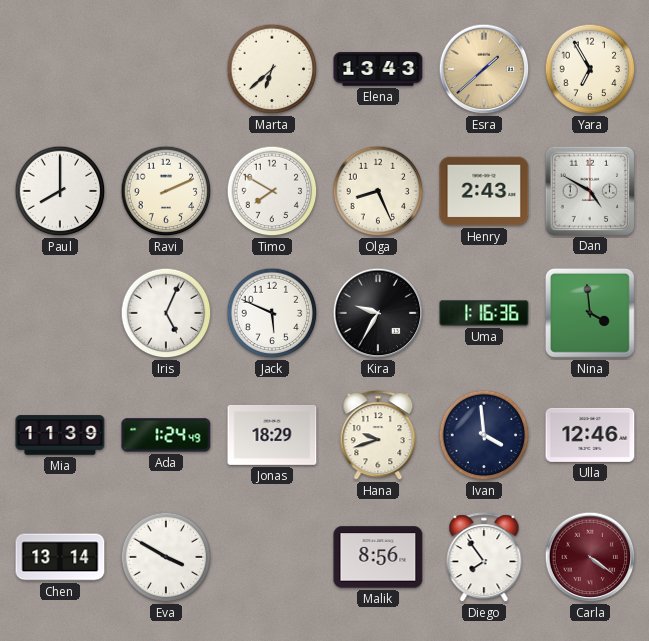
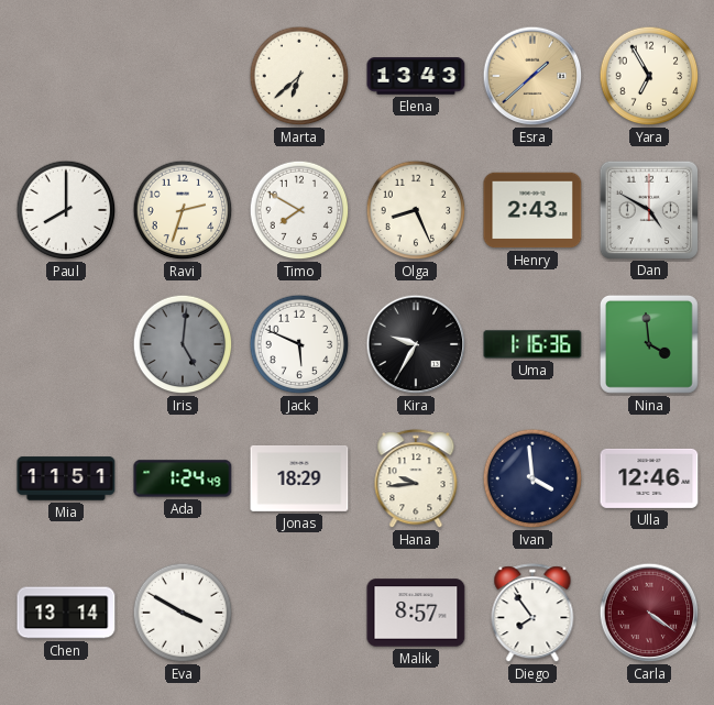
Ravi: 2:11 -> 2:33 (183, 210)
Iris: 5:04 -> 5:01 (183, 344)
Iris dial: white -> grey (183, 344)
Mia: 11:39 -> 11:51 (66, 478)
Hana: 9:42 -> 9:44 (416, 480)
Malik: 8:56 -> 8:57 (416, 613)
